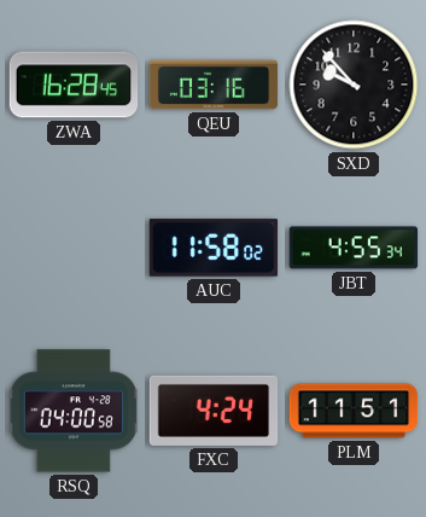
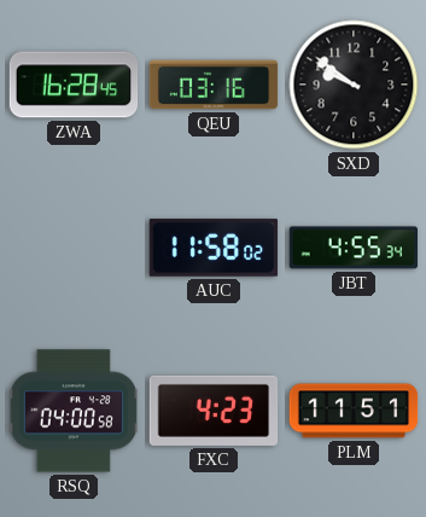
SXD: 9:53 -> 9:51 (354, 85)
FXC: 4:24 -> 4:23 (214, 411)
